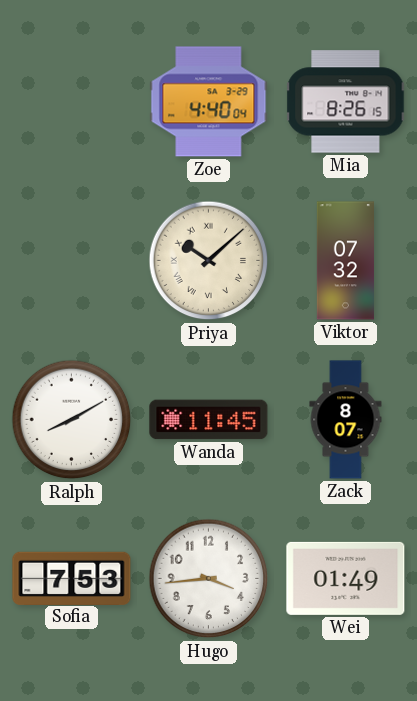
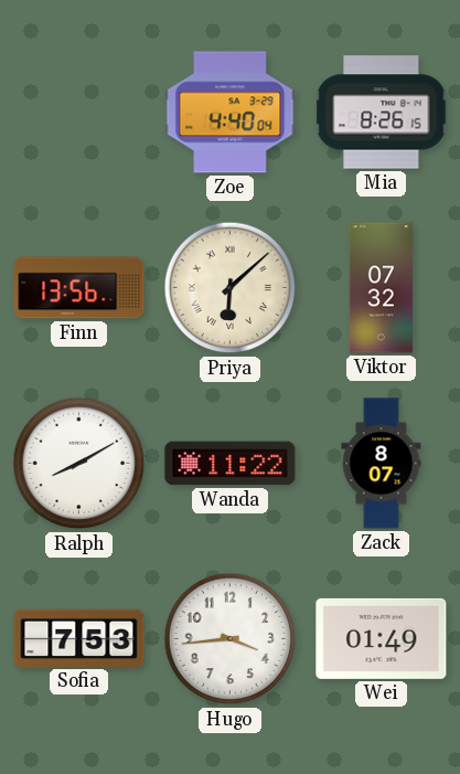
Finn: none -> 13:56 (79, 288)
Priya: 10:08 -> 6:08 (231, 288)
Wanda: 11:45 -> 11:22 (231, 464)
